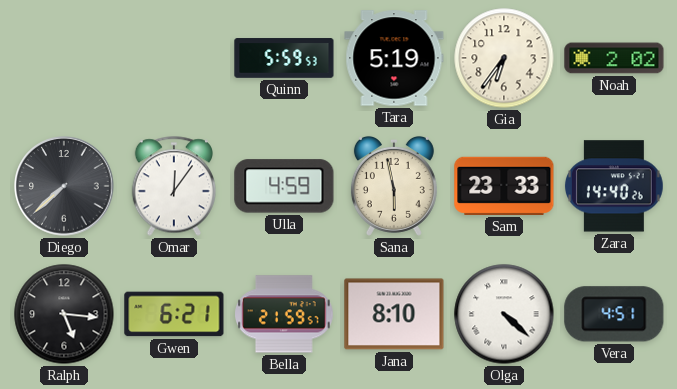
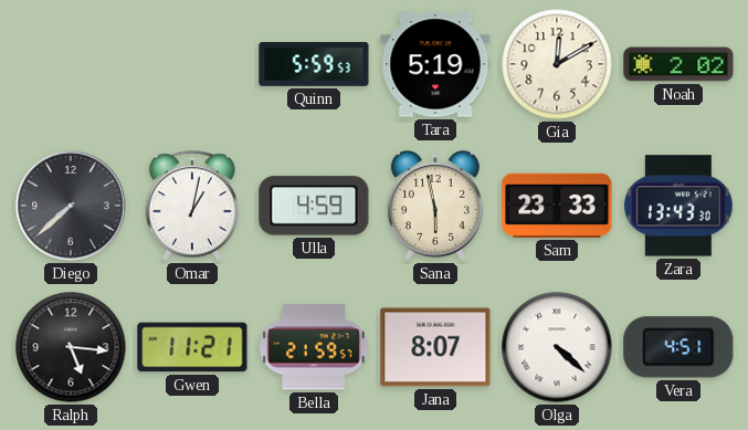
Gia: 6:36 -> 12:10 (557, 64)
Omar: 12:06 -> 1:02 (191, 206)
Zara: 14:40 -> 13:43 (678, 206)
Gwen: 6:21 -> 11:21 (192, 347)
Jana: 8:10 -> 8:07 (435, 347)
